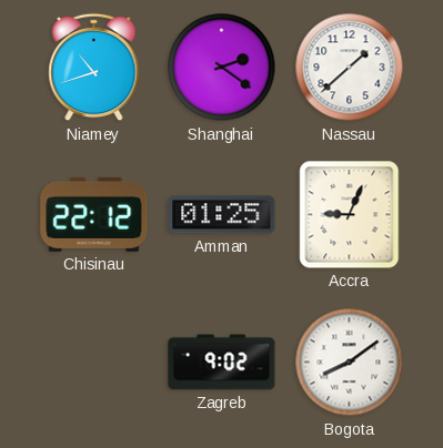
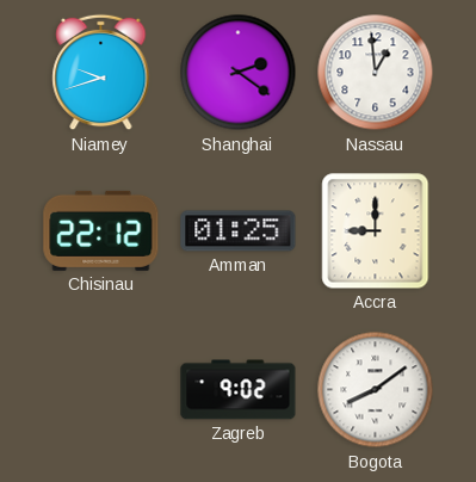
Niamey: 10:42 -> 9:42 (101, 73)
Nassau: 1:38 -> 12:59 (376, 73)
Accra: 9:04 -> 9:00 (376, 231)
